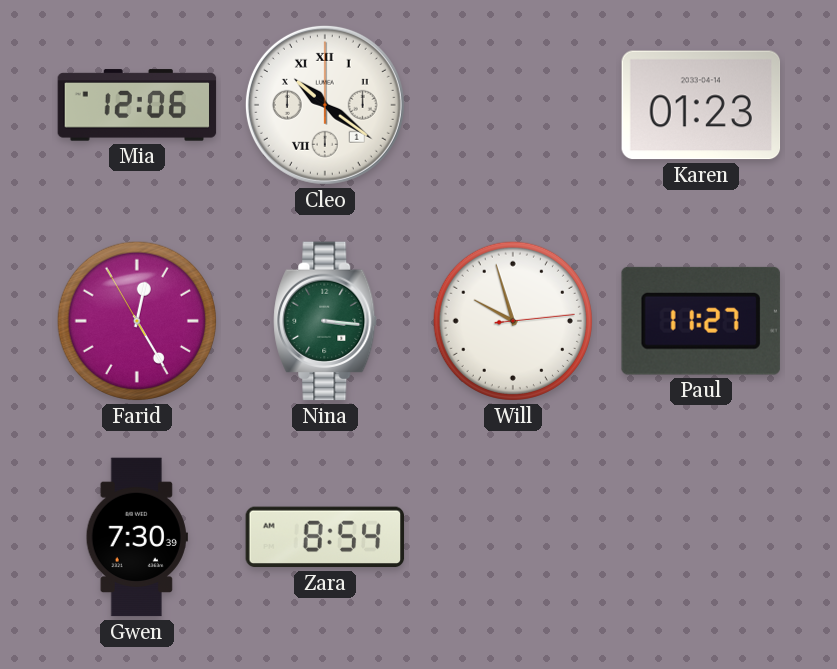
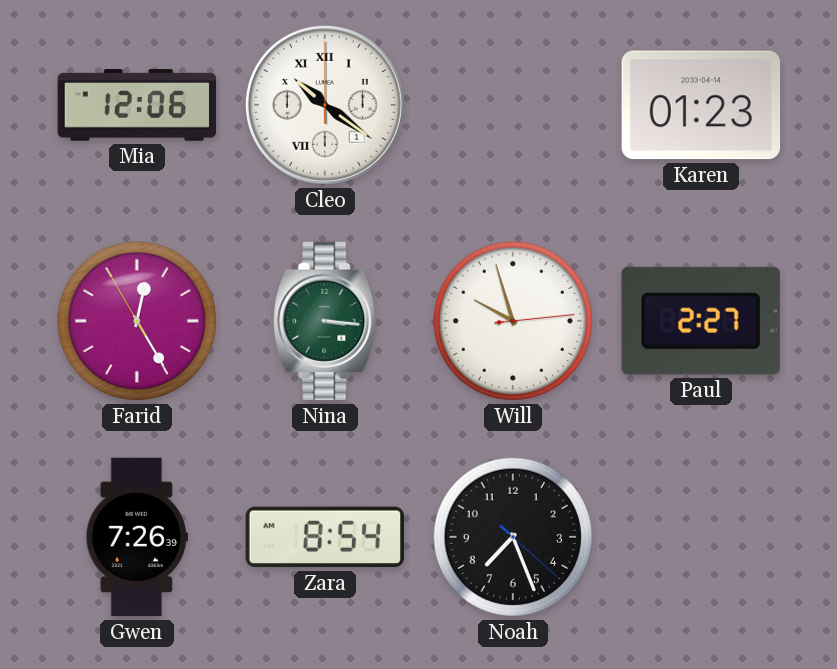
Paul: 11:27 -> 2:27 (701, 321)
Gwen: 7:30 -> 7:26 (137, 537)
Noah: none -> 7:26 (513, 537)
